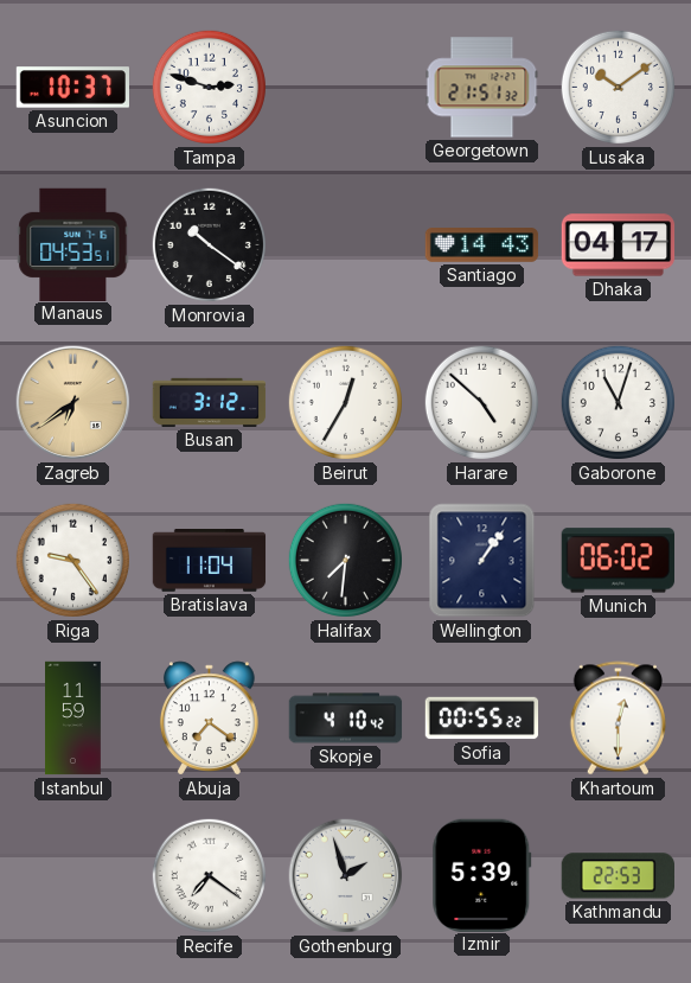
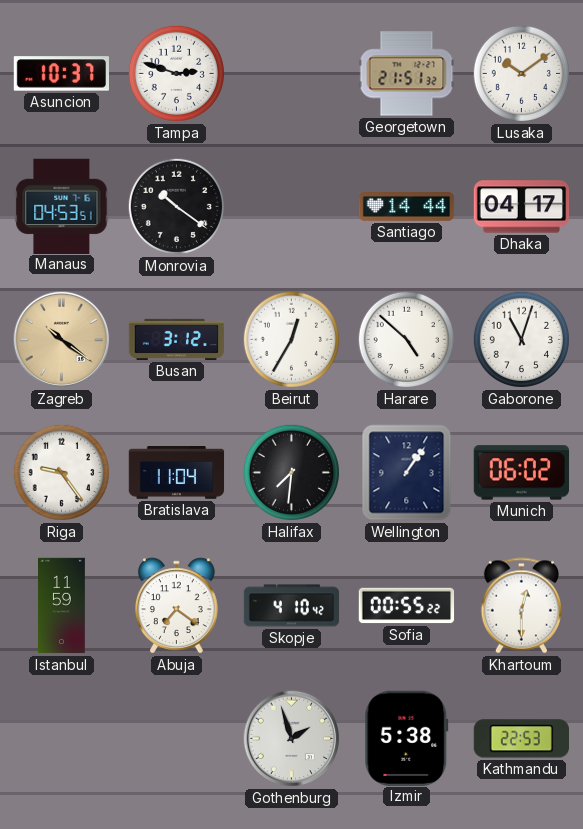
Santiago: 14:43 -> 14:44 (407, 207)
Zagreb: 6:39 -> 10:21 (62, 340)
Recife: 7:21 -> none (209, 875)
Izmir: 5:39 -> 5:38 (407, 738)
